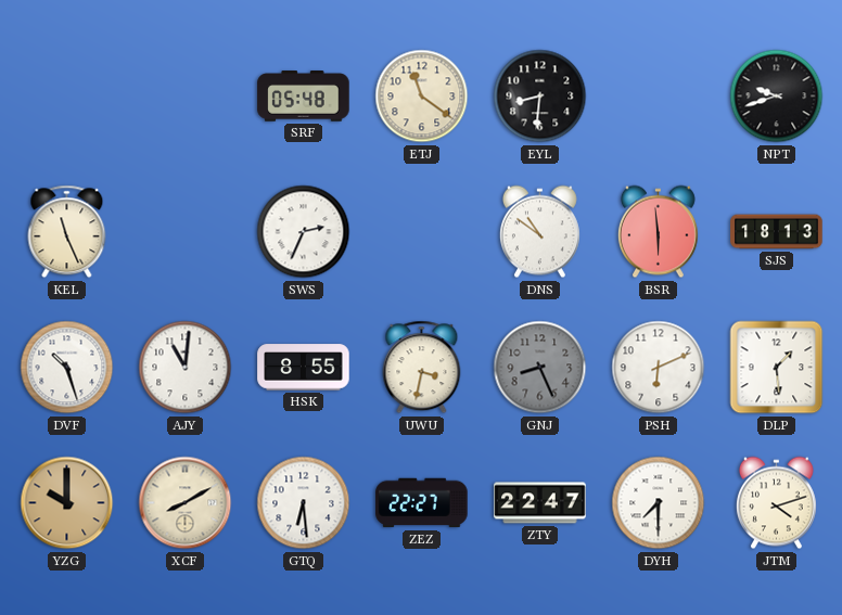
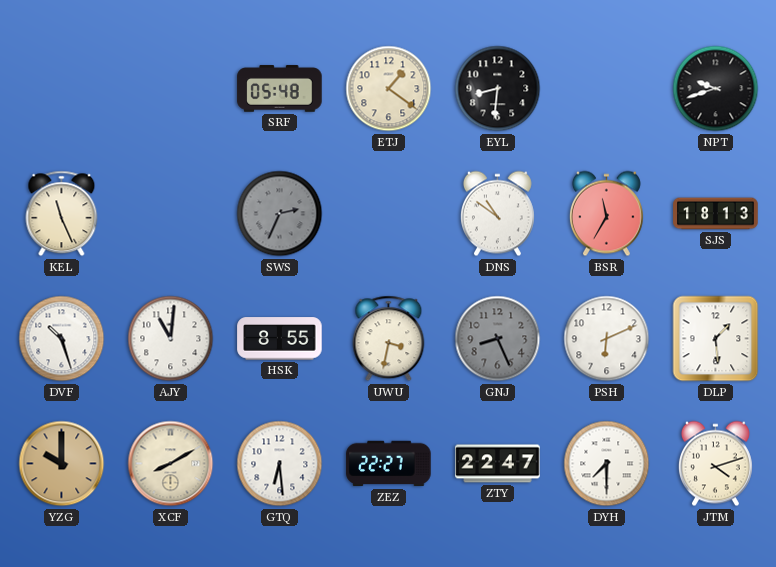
ETJ: 11:21 -> 1:21 (389, 89)
SWS dial: white -> grey (280, 214)
BSR: 5:59 -> 11:35 (606, 214)
